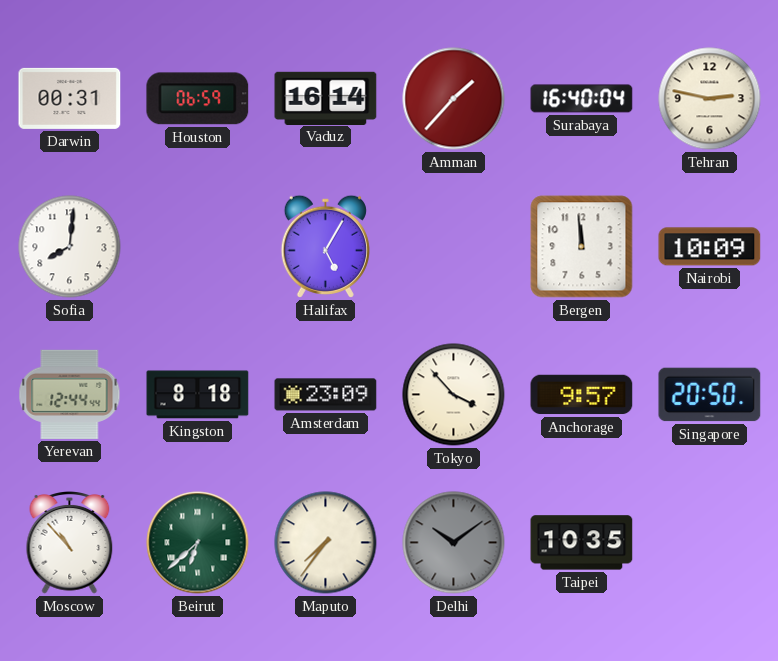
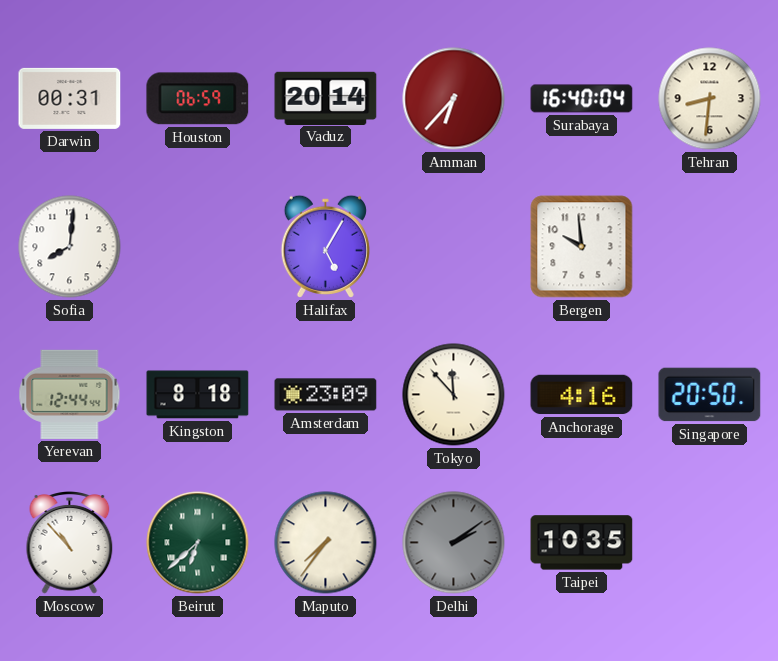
Vaduz: 16:14 -> 20:14 (326, 98)
Amman: 1:37 -> 6:37 (454, 99)
Tehran: 2:47 -> 8:31 (710, 99)
Bergen: 11:59 -> 9:59 (582, 247)
Nairobi: 10:09 -> none (710, 247)
Tokyo: 3:53 -> 11:53 (454, 395)
Anchorage: 9:57 -> 4:16 (582, 395)
Delhi: 10:09 -> 2:09 (454, 543)
